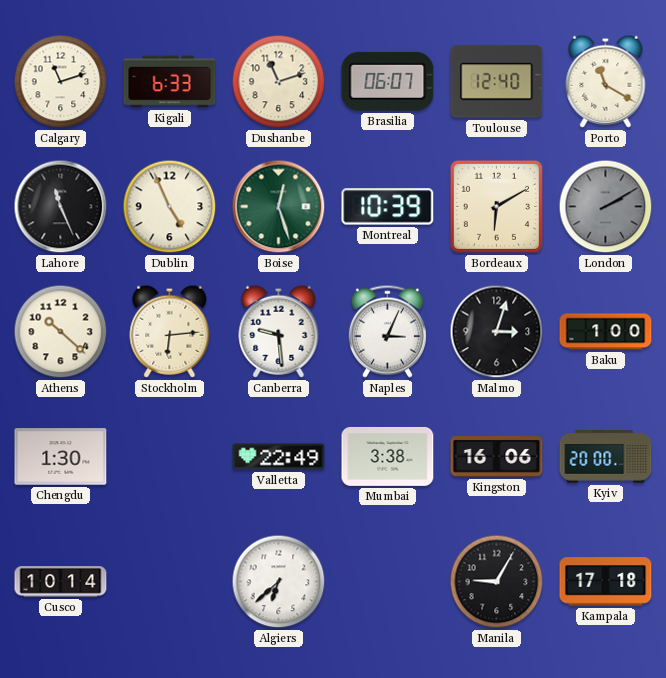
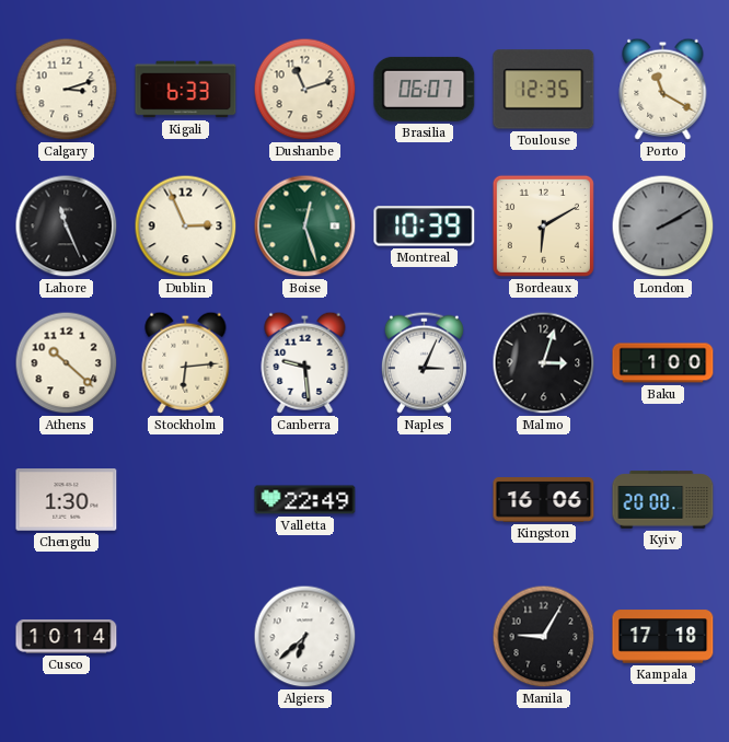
Calgary: 11:12 -> 3:12 (67, 90)
Toulouse: 12:40 -> 12:35 (544, 90)
Dublin: 4:56 -> 2:56 (186, 227)
Mumbai: 3:38 -> none (388, 456)
